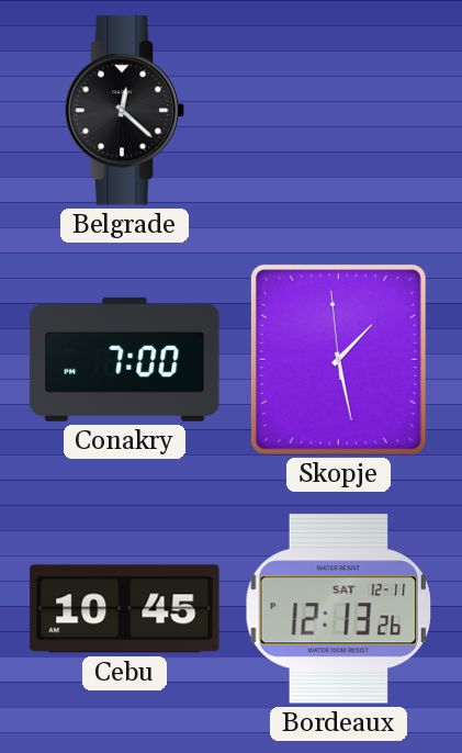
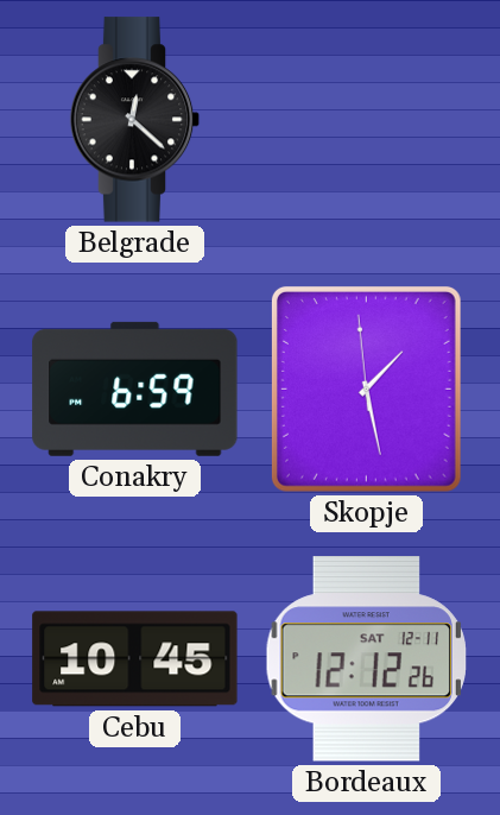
Conakry: 7:00 -> 6:59 (135, 388)
Bordeaux: 12:13 -> 12:12 (366, 659)
